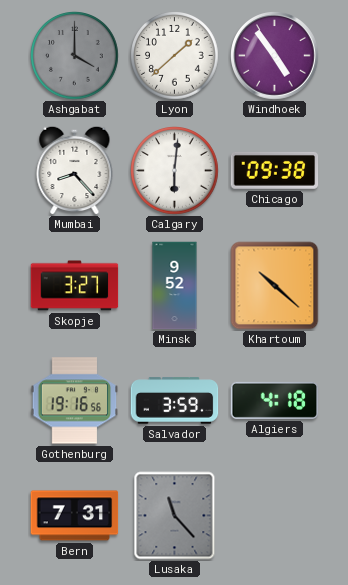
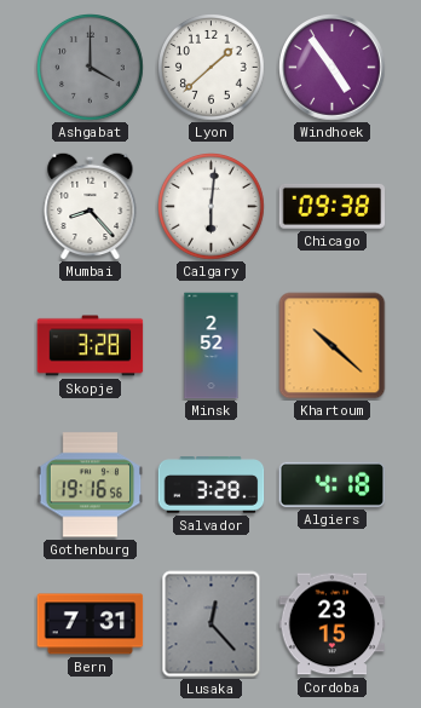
Skopje: 3:27 -> 3:28 (91, 346)
Minsk: 9:52 -> 2:52 (212, 346)
Salvador: 3:59 -> 3:28 (212, 485)
Lusaka: 11:23 -> 12:23 (212, 624)
Cordoba: none -> 23:15 (333, 624)
